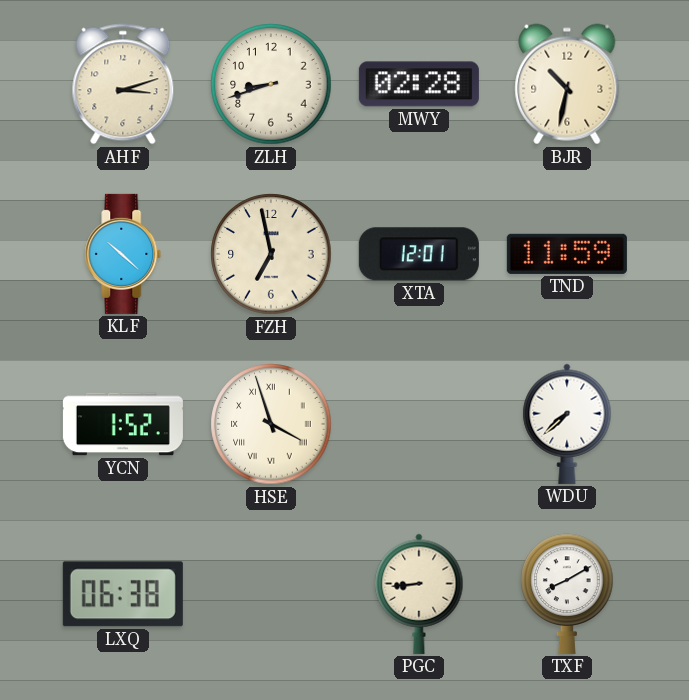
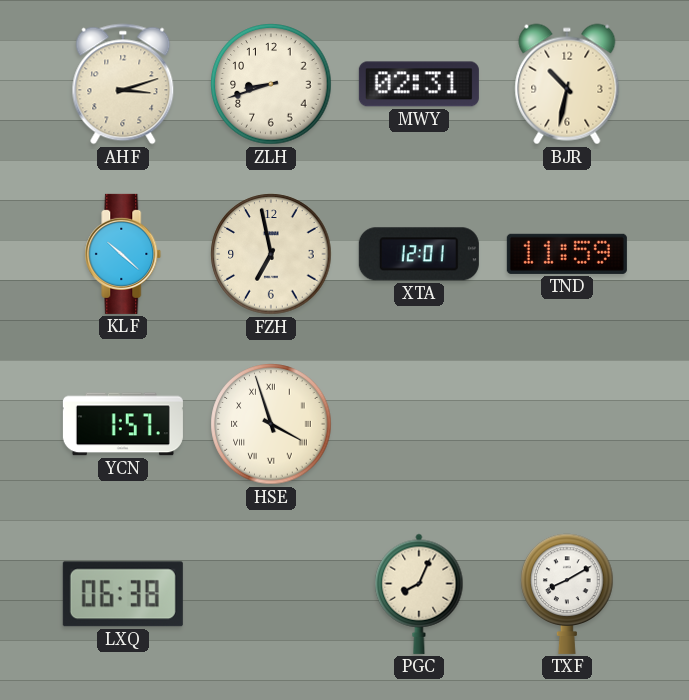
MWY: 02:28 -> 02:31 (419, 84)
YCN: 1:52 -> 1:57 (123, 424)
WDU: 7:38 -> none (567, 424)
PGC: 8:44 -> 8:04 (419, 594)
